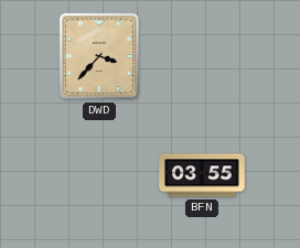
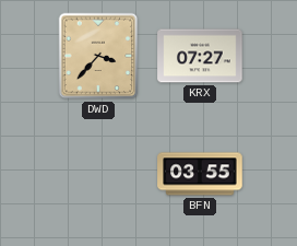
KRX: none -> 07:27 (200, 56)
